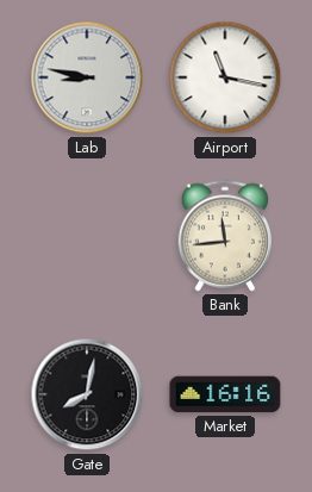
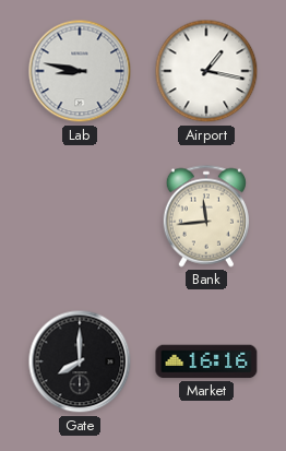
Airport: 11:17 -> 1:17 (206, 71)
Gate: 8:02 -> 8:00 (80, 361)
